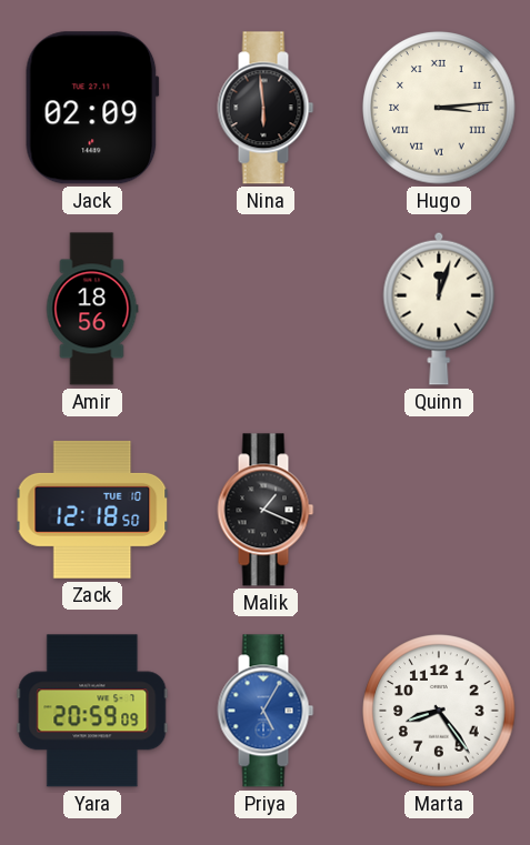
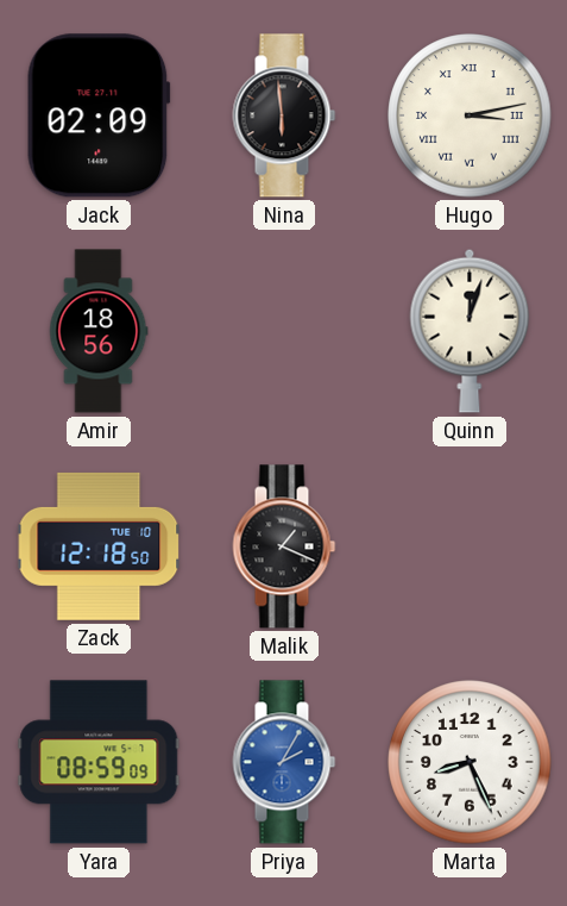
Hugo: 3:14 -> 3:13 (470, 115)
Yara: 20:59 -> 08:59 (99, 762)
Priya: 5:05 -> 2:05 (284, 762)
Marta: 8:24 -> 8:26 (470, 762)
